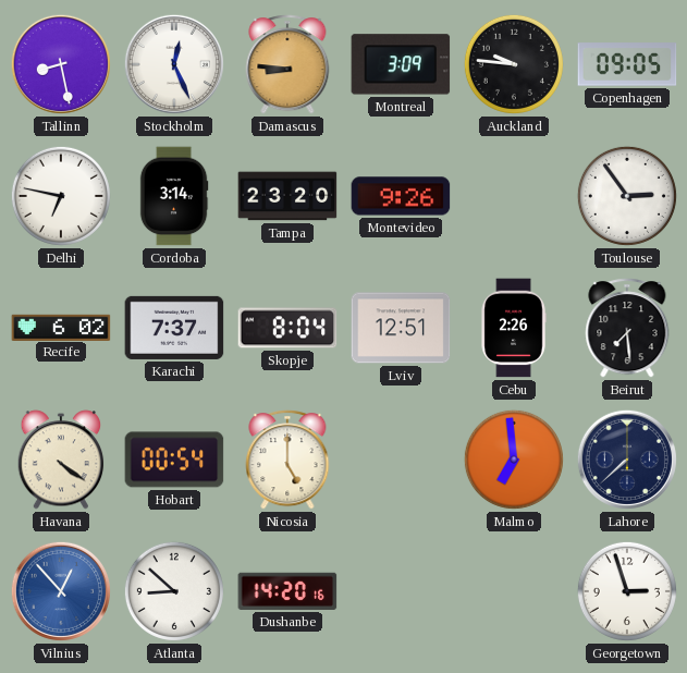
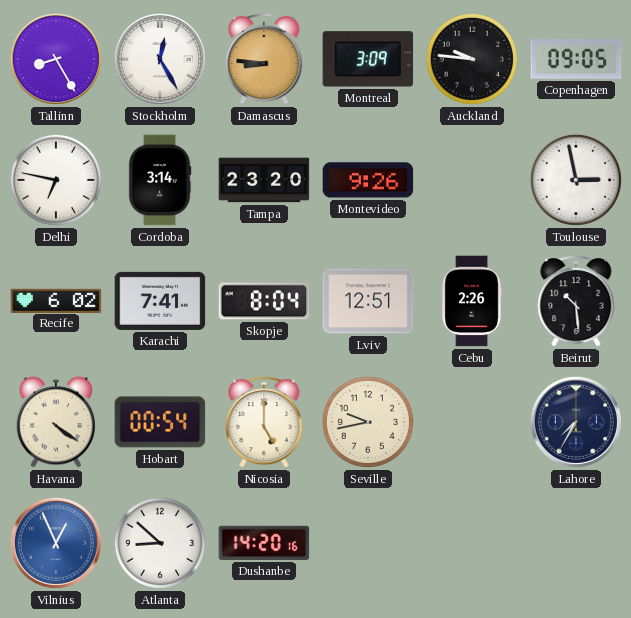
Tallinn: 8:28 -> 8:25 (56, 59)
Stockholm: 12:26 -> 12:25 (160, 59)
Toulouse: 2:54 -> 2:58 (576, 180)
Karachi: 7:37 -> 7:41 (160, 301)
Beirut: 7:29 -> 10:29 (576, 301)
Seville: none -> 9:43 (368, 422)
Malmo: 6:59 -> none (514, 460)
Lahore: 7:38 -> 7:35 (576, 422)
Vilnius: 12:53 -> 12:56 (56, 543)
Georgetown: 2:57 -> none (627, 591)
